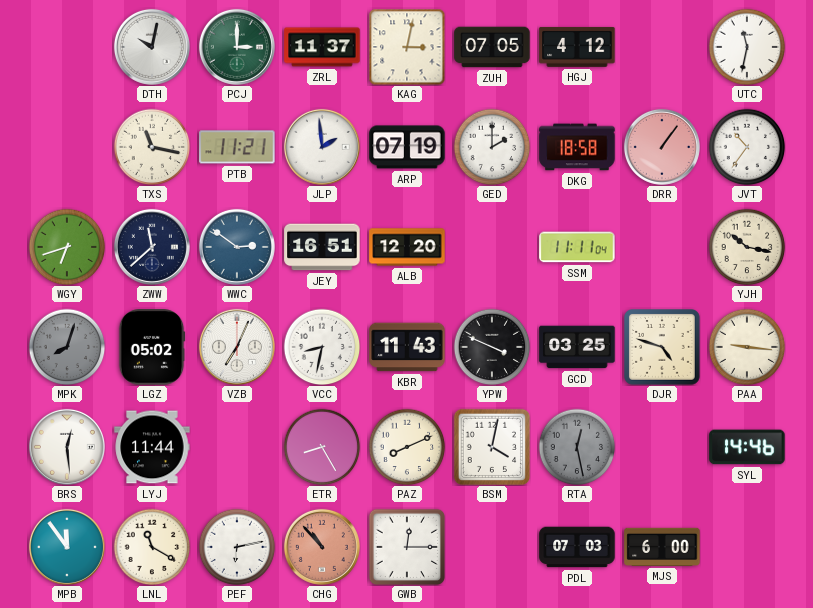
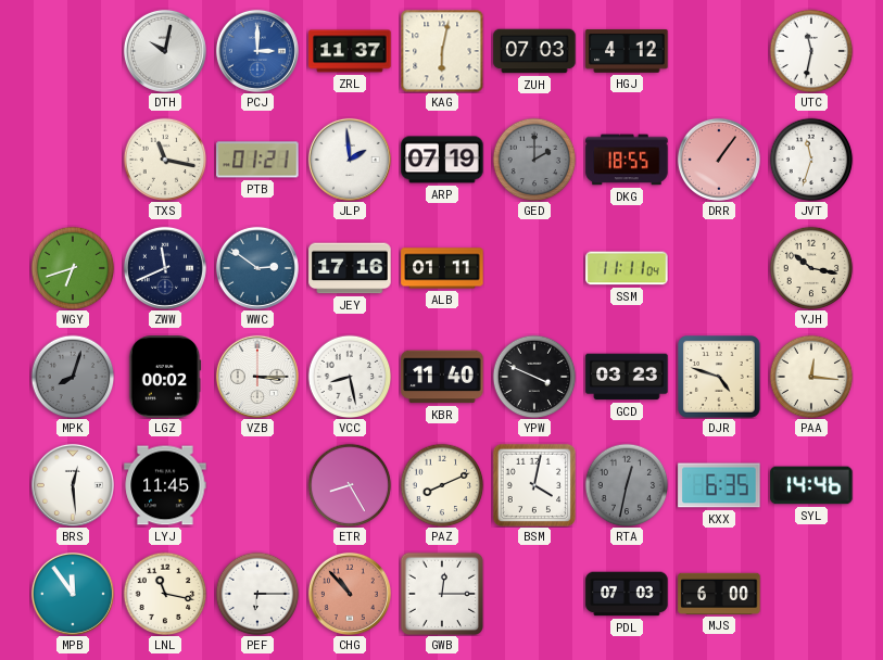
PCJ dial: green -> blue (257, 51)
KAG: 3:02 -> 6:02 (442, 51)
ZUH: 07:05 -> 07:03 (534, 51)
PTB: 11:21 -> 01:21 (257, 160)
GED dial: white -> grey (534, 160)
DKG: 18:58 -> 18:55 (627, 160)
JVT: 10:36 -> 11:33 (811, 160)
ZWW: 11:38 -> 11:41 (165, 268)
JEY: 16:51 -> 17:16 (350, 268)
ALB: 12:20 -> 01:11 (442, 268)
LGZ: 05:02 -> 00:02 (165, 377)
VZB: 7:04 -> 3:15 (257, 377)
VCC: 8:32 -> 8:28 (350, 377)
KBR: 11:43 -> 11:40 (442, 377)
GCD: 03:25 -> 03:23 (627, 377)
PAA: 9:16 -> 12:16 (811, 377)
LYJ: 11:44 -> 11:45 (165, 485)
RTA: 12:28 -> 12:32 (627, 485)
KXX: none -> 6:35 (719, 485)
LNL: 11:20 -> 11:17 (165, 594)
PEF: 6:13 -> 6:15 (257, 594)
